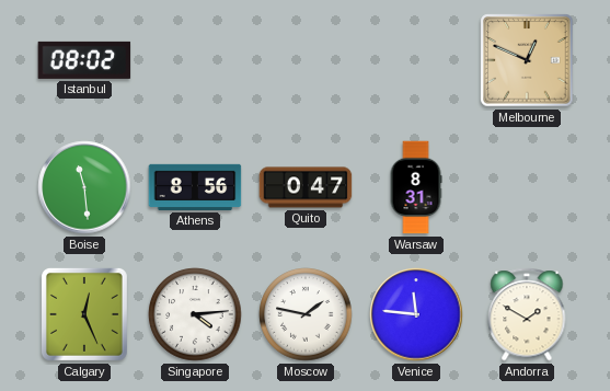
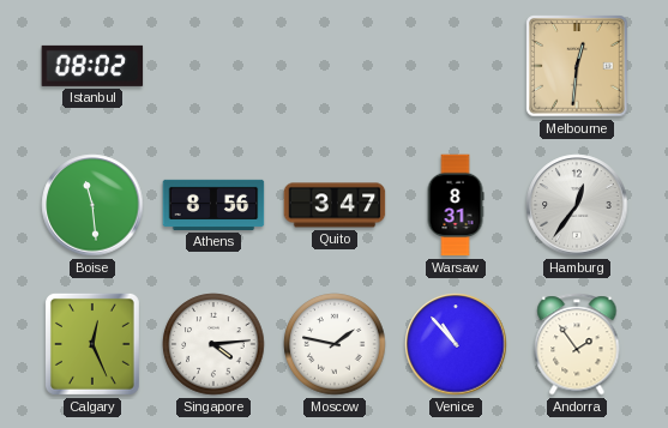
Melbourne: 12:49 -> 12:31 (577, 66)
Quito: 0:47 -> 3:47 (335, 205)
Hamburg: none -> 12:36 (577, 205)
Venice: 11:46 -> 10:53 (456, 344)
Andorra: 1:50 -> 1:54 (577, 344)
